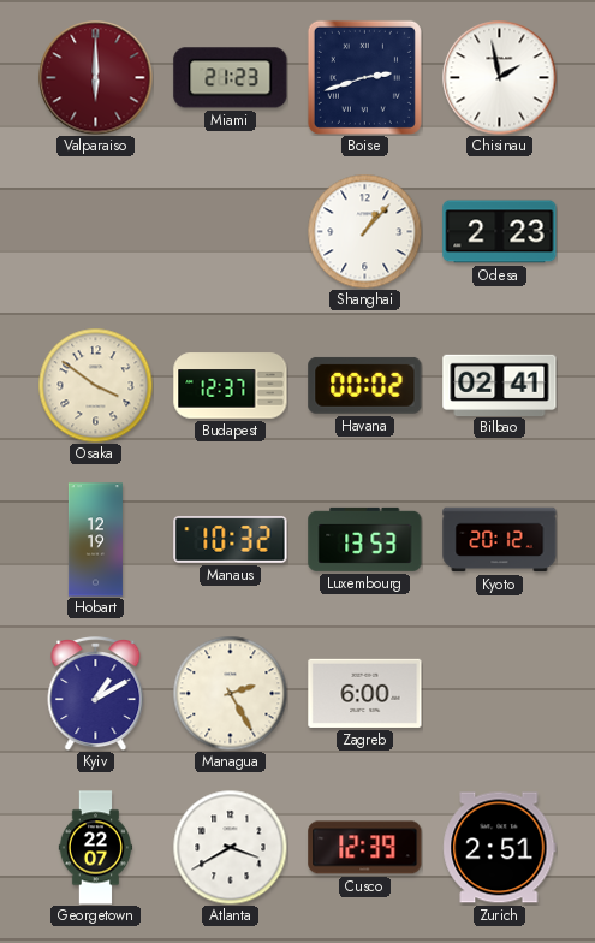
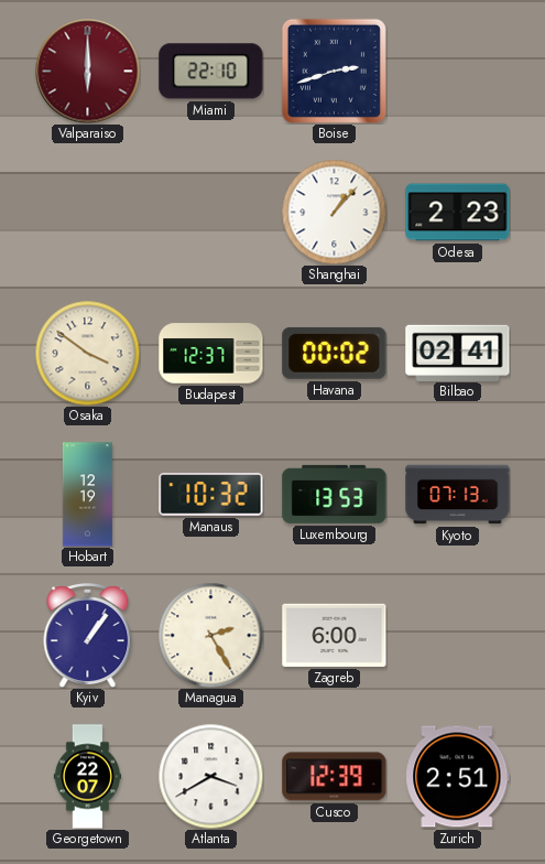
Miami: 21:23 -> 22:10 (211, 72)
Chisinau: 1:58 -> none (499, 77)
Kyoto: 20:12 -> 07:13 (458, 495)
Kyiv: 1:10 -> 1:06 (88, 636)
